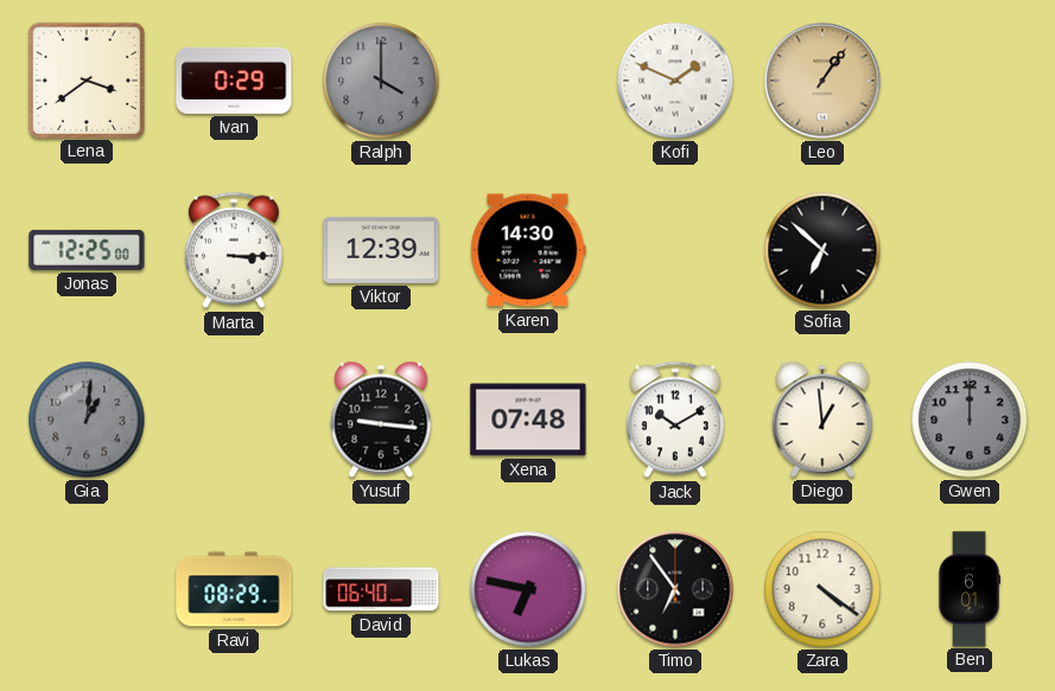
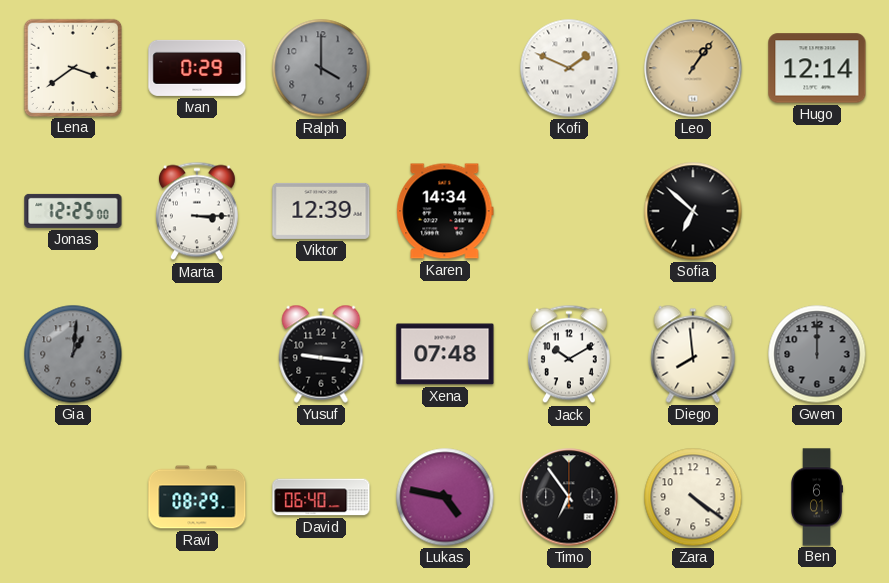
Hugo: none -> 12:14 (817, 68)
Karen: 14:30 -> 14:34 (445, 211)
Diego: 12:59 -> 7:59 (693, 354)
Lukas: 6:47 -> 4:47 (445, 497)
